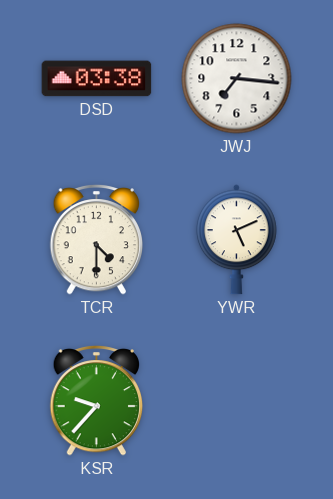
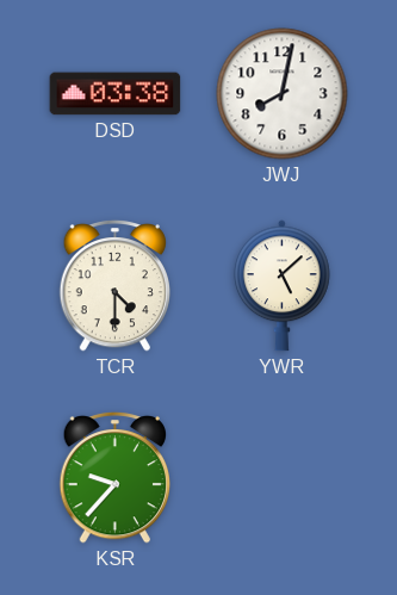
JWJ: 7:16 -> 8:02 (283, 94)
YWR: 5:11 -> 5:08 (281, 286)
